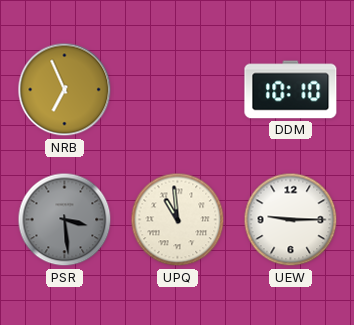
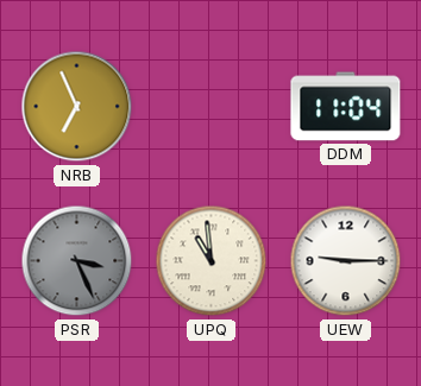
DDM: 10:10 -> 11:04 (346, 107)
PSR: 3:29 -> 3:26 (77, 261)
